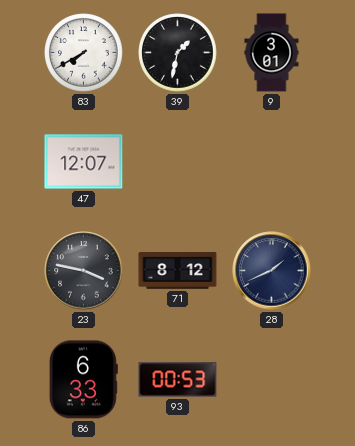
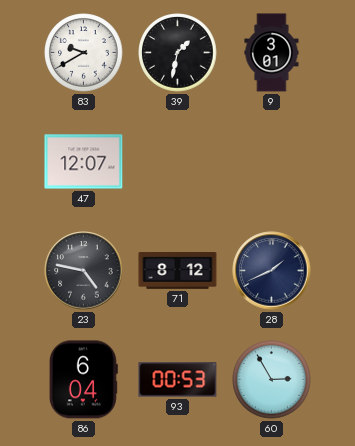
83: 7:40 -> 9:40 (84, 53)
23: 3:47 -> 4:47 (84, 271)
86: 6:33 -> 6:04 (83, 380)
60: none -> 2:55 (272, 380)
